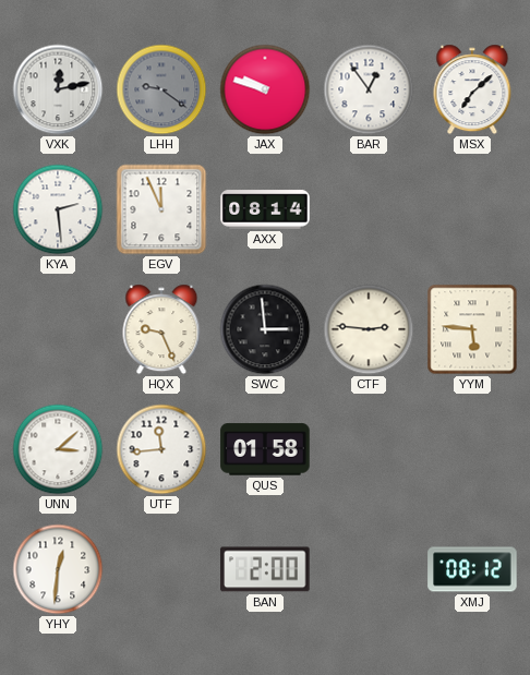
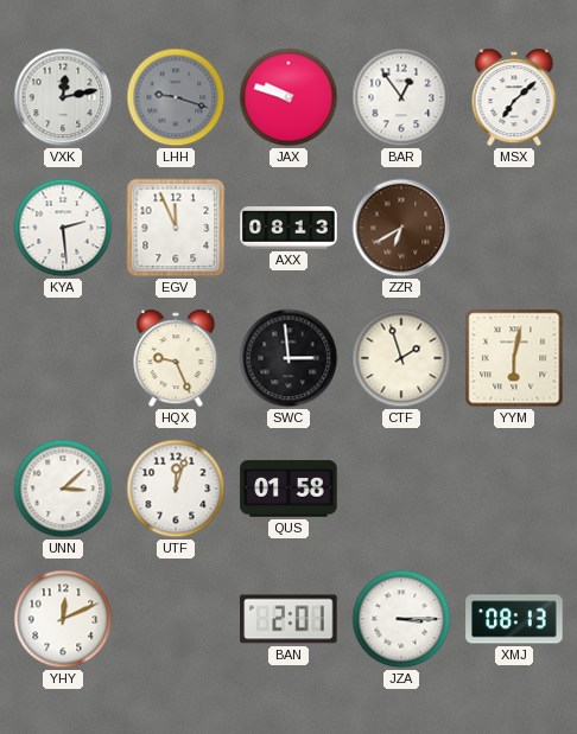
LHH: 9:21 -> 9:18 (176, 97)
AXX: 08:14 -> 08:13 (288, 228)
ZZR: none -> 6:40 (401, 228)
CTF: 2:46 -> 1:57 (401, 358)
YYM: 5:46 -> 6:02 (514, 358)
UTF: 11:44 -> 12:03 (176, 489)
YHY: 12:31 -> 12:11 (63, 619)
BAN: 2:00 -> 2:01 (288, 619)
JZA: none -> 3:15 (401, 619)
XMJ: 08:12 -> 08:13 (514, 619)
